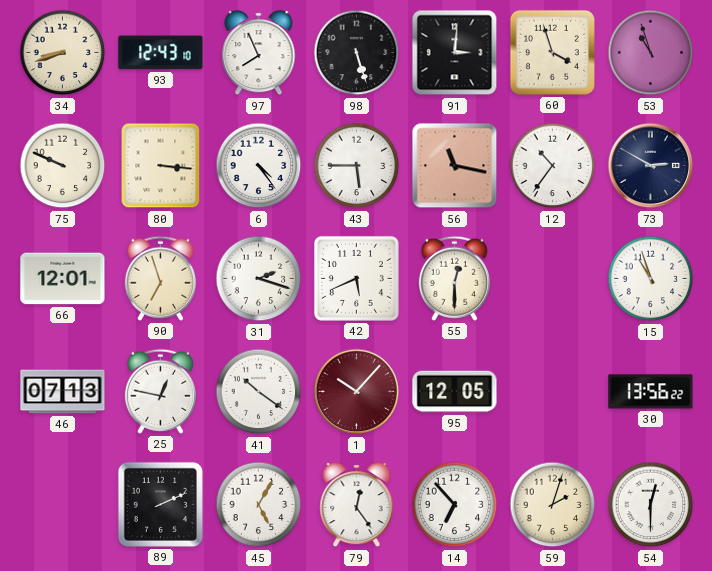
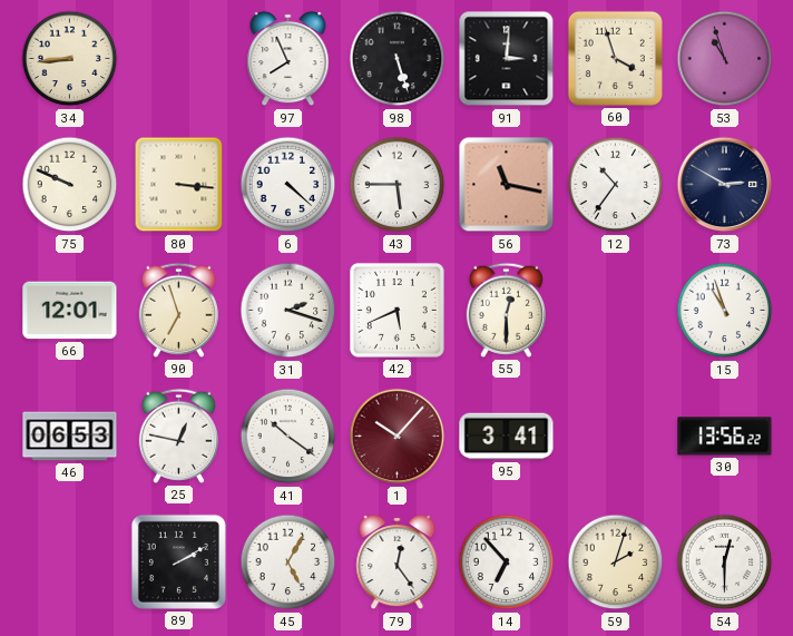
34: 8:42 -> 8:44 (70, 59)
93: 12:43 -> none (161, 53)
6: 4:24 -> 4:22 (288, 185)
46: 07:13 -> 06:53 (70, 437)
95: 12:05 -> 3:41 (507, 437)
89: 2:11 -> 2:10 (178, 561)
